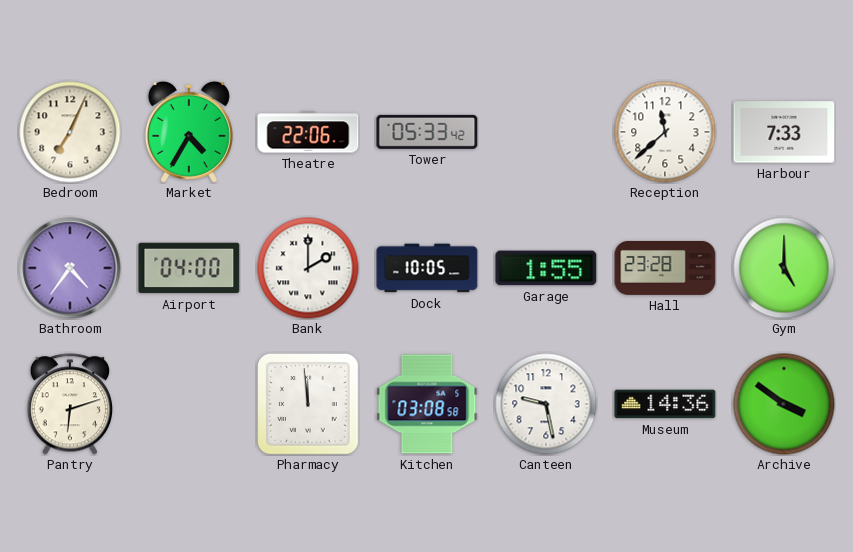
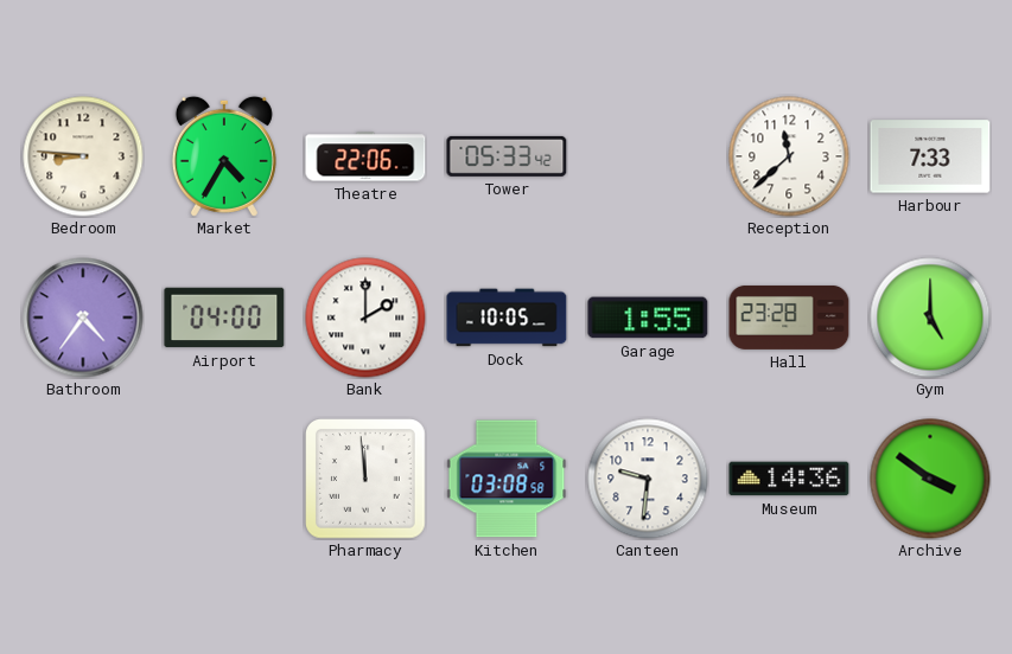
Bedroom: 7:04 -> 8:46 (83, 156)
Pantry: 6:12 -> none (69, 404)
Canteen: 9:28 -> 9:31 (648, 479)
